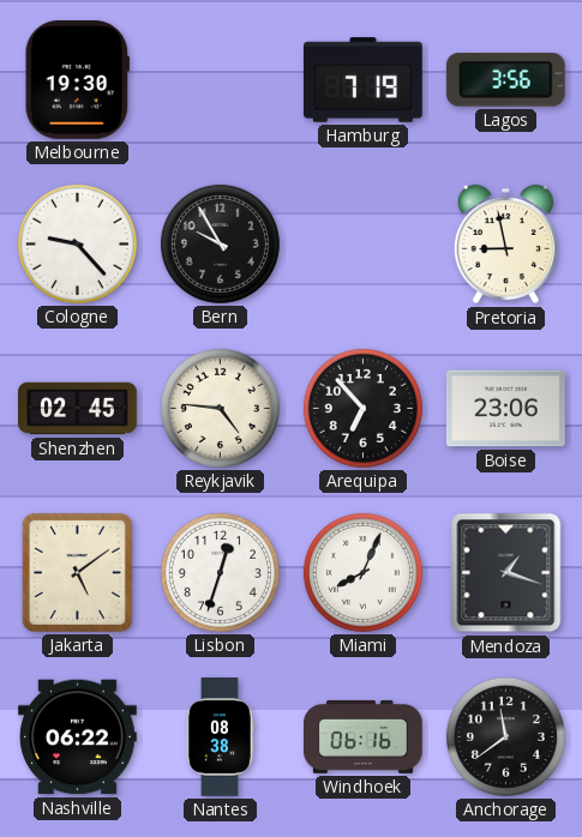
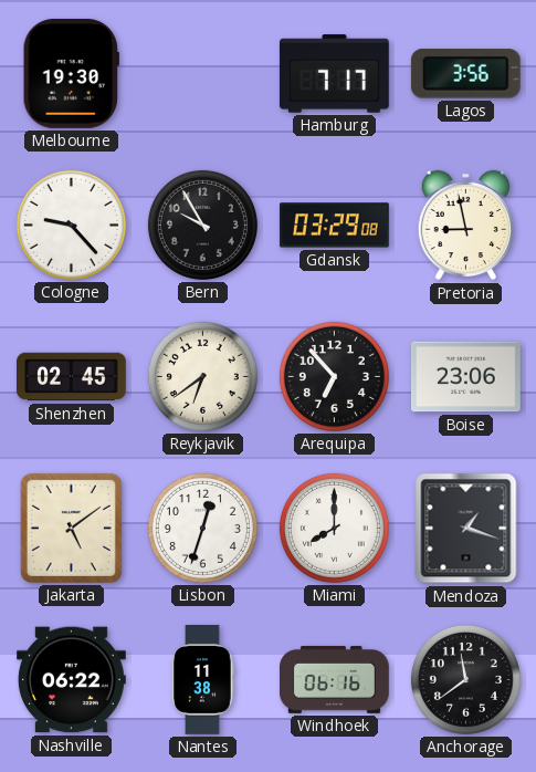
Hamburg: 7:19 -> 7:17 (334, 74)
Gdansk: none -> 03:29 (334, 226)
Reykjavik: 4:46 -> 6:39 (202, 376)
Miami: 8:04 -> 8:00 (334, 528)
Nantes: 08:38 -> 11:38 (202, 680)
